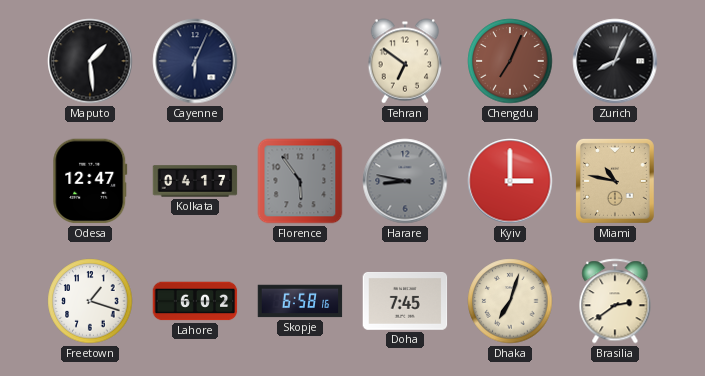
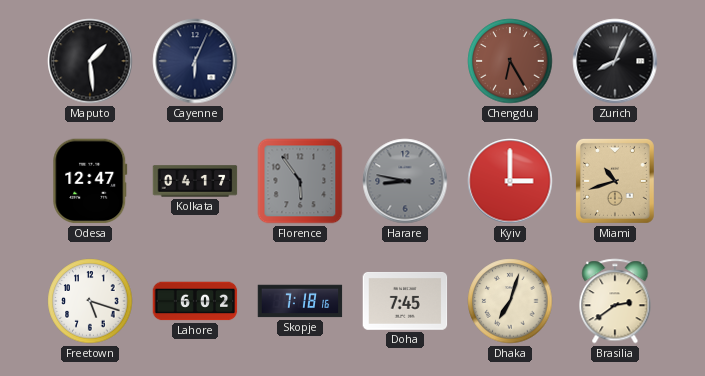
Tehran: 6:51 -> none (405, 61)
Chengdu: 7:04 -> 6:25 (510, 61)
Miami: 10:47 -> 10:42 (615, 181)
Freetown: 1:18 -> 5:18 (90, 301)
Skopje: 6:58 -> 7:18 (300, 301)
